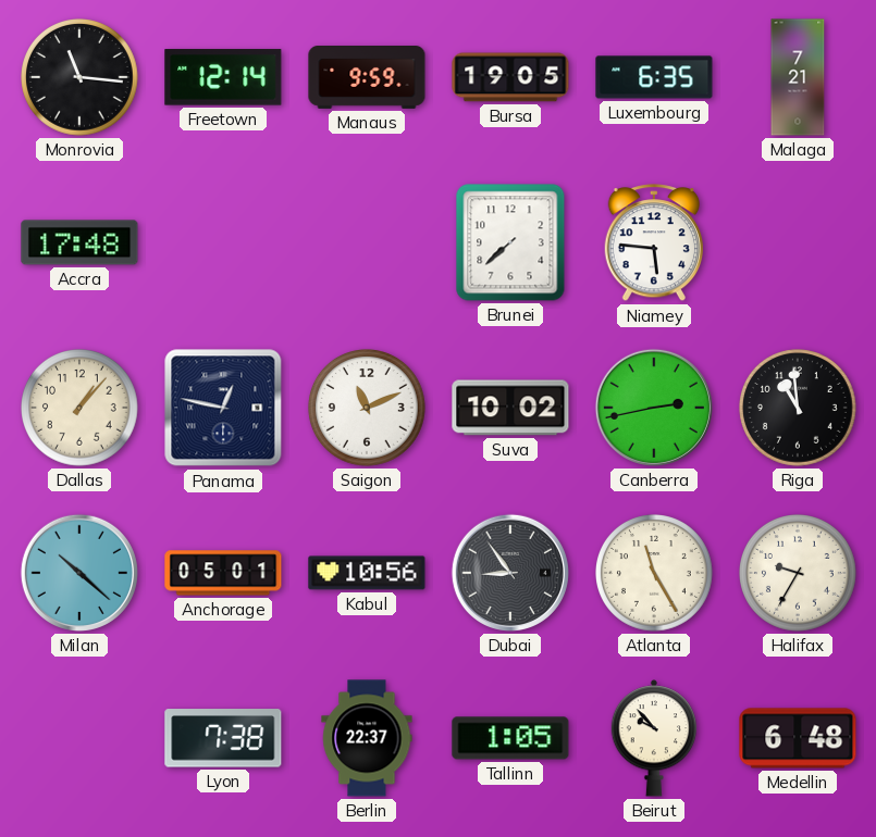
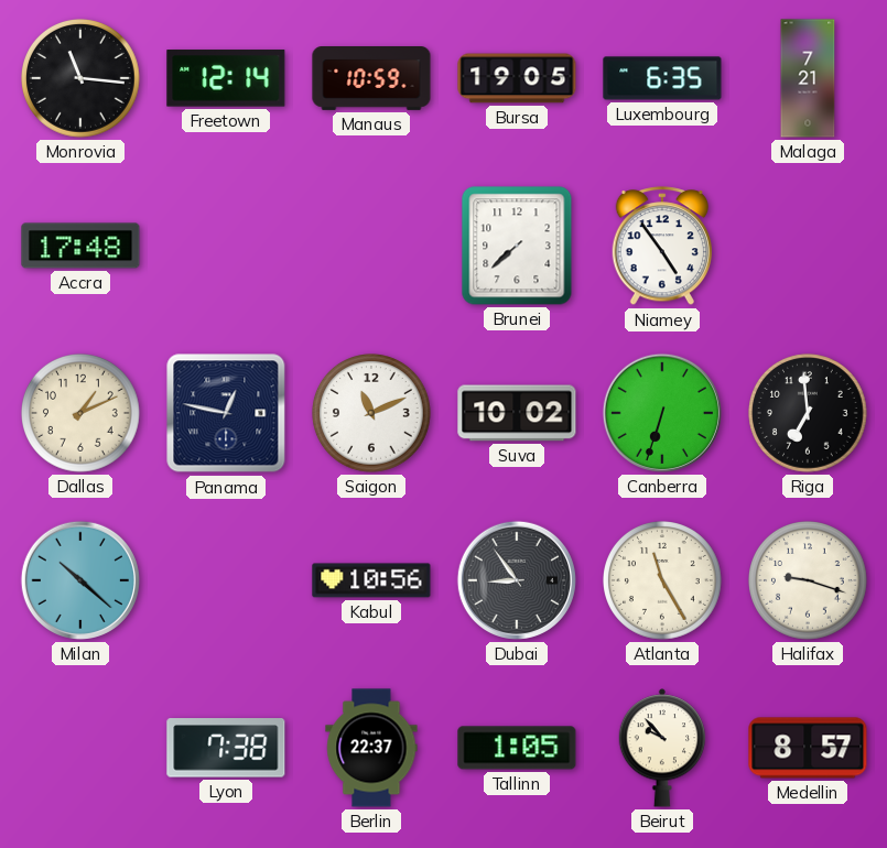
Manaus: 9:59 -> 10:59 (371, 79)
Niamey: 5:46 -> 4:54 (661, 247)
Dallas: 1:07 -> 1:11 (82, 414)
Canberra: 2:43 -> 6:33 (662, 413)
Riga: 10:59 -> 6:59 (809, 414)
Anchorage: 05:01 -> none (223, 573)
Halifax: 9:35 -> 9:18 (809, 581)
Medellin: 6:48 -> 8:57 (808, 748)
